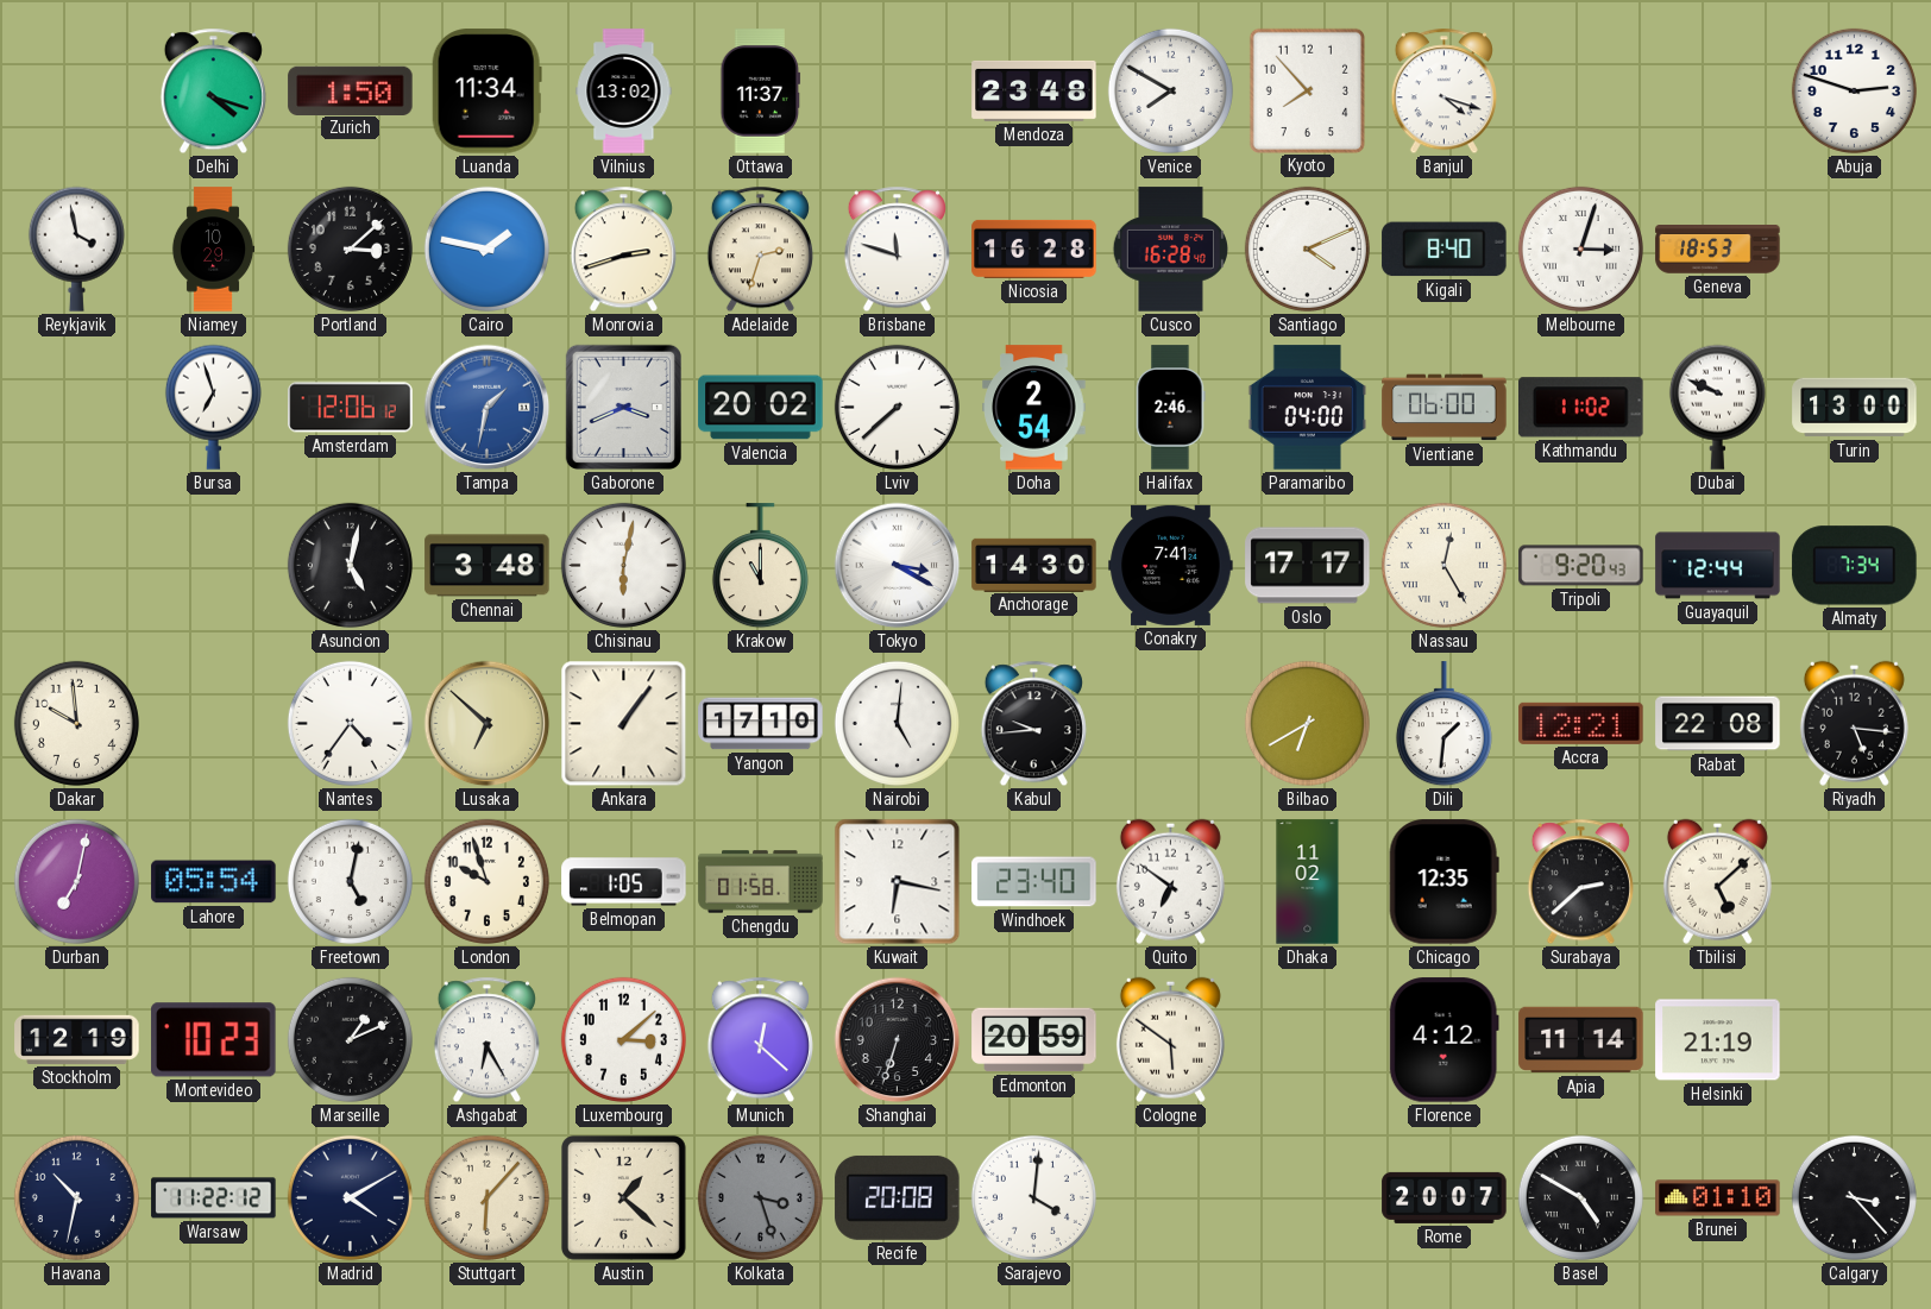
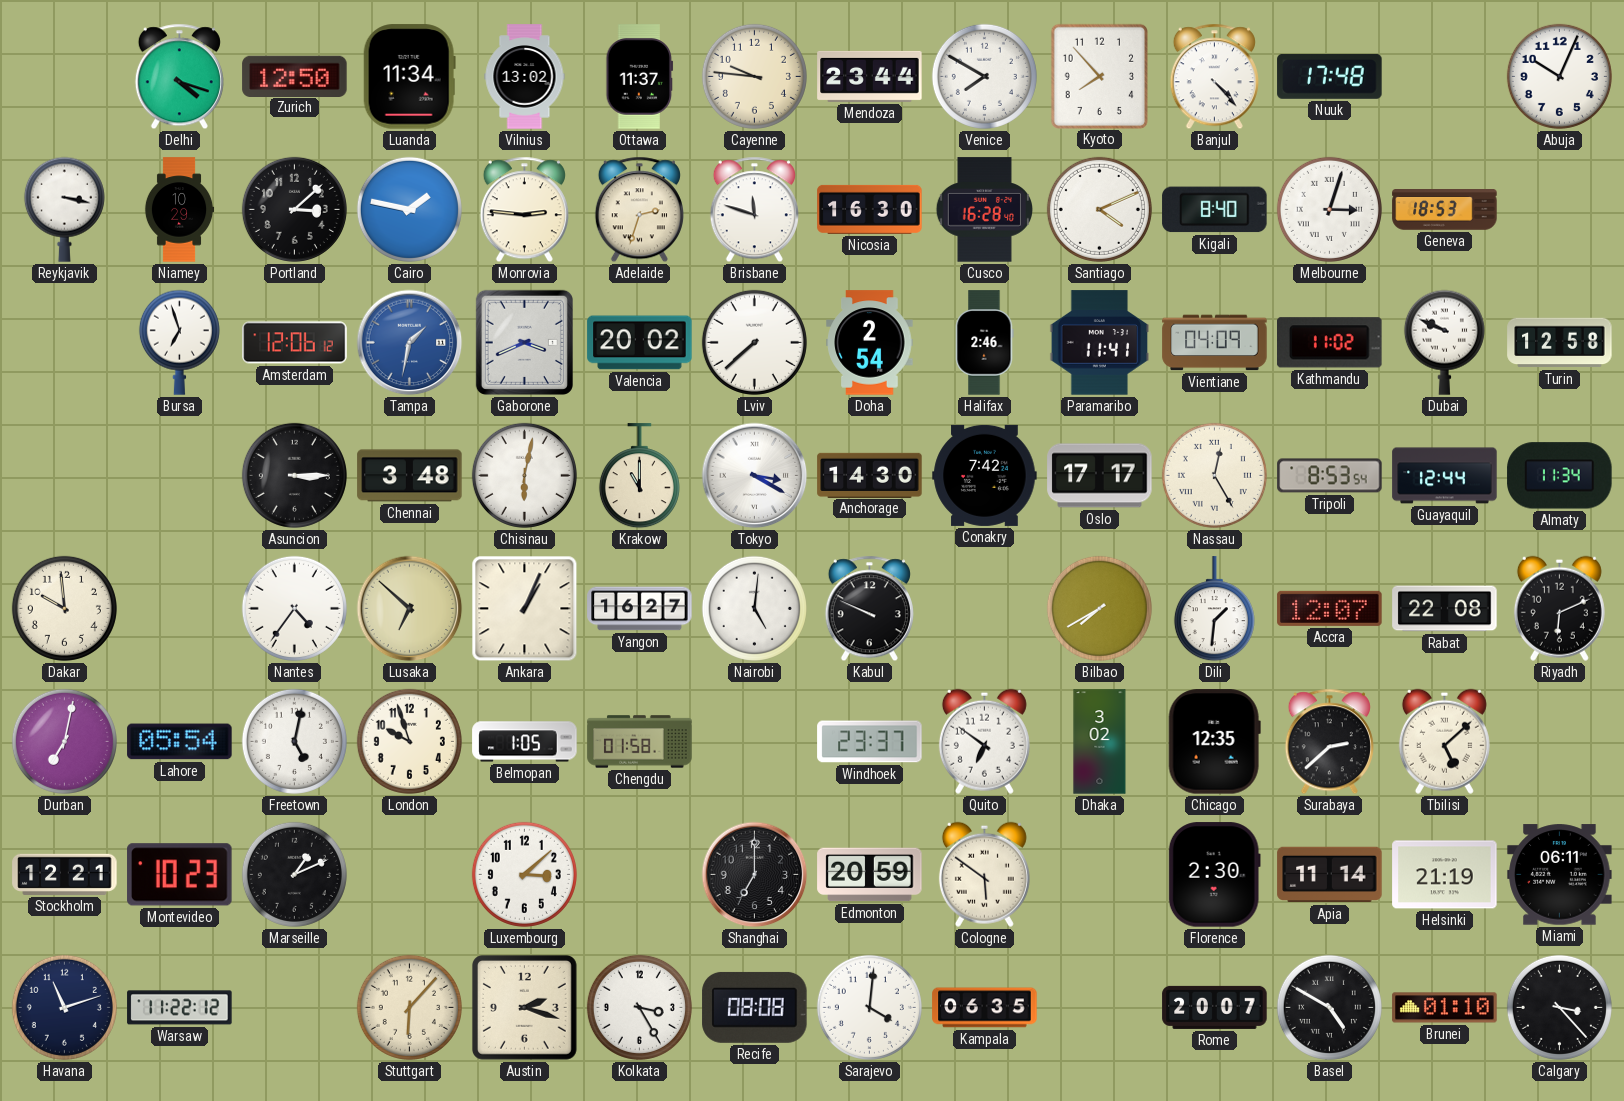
Zurich: 1:50 -> 12:50 (295, 76)
Cayenne: none -> 9:46 (754, 76)
Mendoza: 23:48 -> 23:44 (870, 76)
Banjul: 4:18 -> 4:23 (1214, 77)
Nuuk: none -> 17:48 (1330, 76)
Abuja: 2:48 -> 10:04 (1559, 76)
Reykjavik: 3:58 -> 3:17 (64, 209)
Monrovia: 2:42 -> 2:46 (524, 210)
Nicosia: 16:28 -> 16:30 (870, 209)
Paramaribo: 04:00 -> 11:41 (1100, 343)
Vientiane: 06:00 -> 04:09 (1215, 343)
Turin: 13:00 -> 12:58 (1560, 343)
Asuncion: 5:02 -> 3:15 (294, 475)
Conakry: 7:41 -> 7:42 (985, 475)
Tripoli: 9:20 -> 8:53 (1330, 476)
Almaty: 7:34 -> 11:34 (1560, 476)
Ankara: 1:06 -> 1:04 (525, 609)
Yangon: 17:10 -> 16:27 (640, 609)
Kabul: 9:44 -> 9:49 (869, 609)
Bilbao: 6:40 -> 7:40 (1099, 608)
Accra: 12:21 -> 12:07 (1330, 608)
Riyadh: 5:16 -> 6:11 (1559, 608)
Kuwait: 6:17 -> none (898, 882)
Windhoek: 23:40 -> 23:37 (870, 742)
Dhaka: 11:02 -> 3:02 (1100, 742)
Stockholm: 12:19 -> 12:21 (65, 874)
Ashgabat: 6:25 -> none (486, 1040)
Munich: 12:22 -> none (760, 1040)
Shanghai: 6:33 -> 7:00 (755, 875)
Florence: 4:12 -> 2:30 (1214, 875)
Miami: none -> 06:11 (1560, 875)
Havana: 10:32 -> 11:12 (64, 1007)
Madrid: 4:10 -> none (350, 1197)
Austin: 1:22 -> 2:18 (524, 1007)
Kolkata: 3:27 -> 3:25 (639, 1007)
Kolkata dial: grey -> white (639, 1007)
Recife: 20:08 -> 08:08 (755, 1007)
Kampala: none -> 06:35 (985, 1008)
